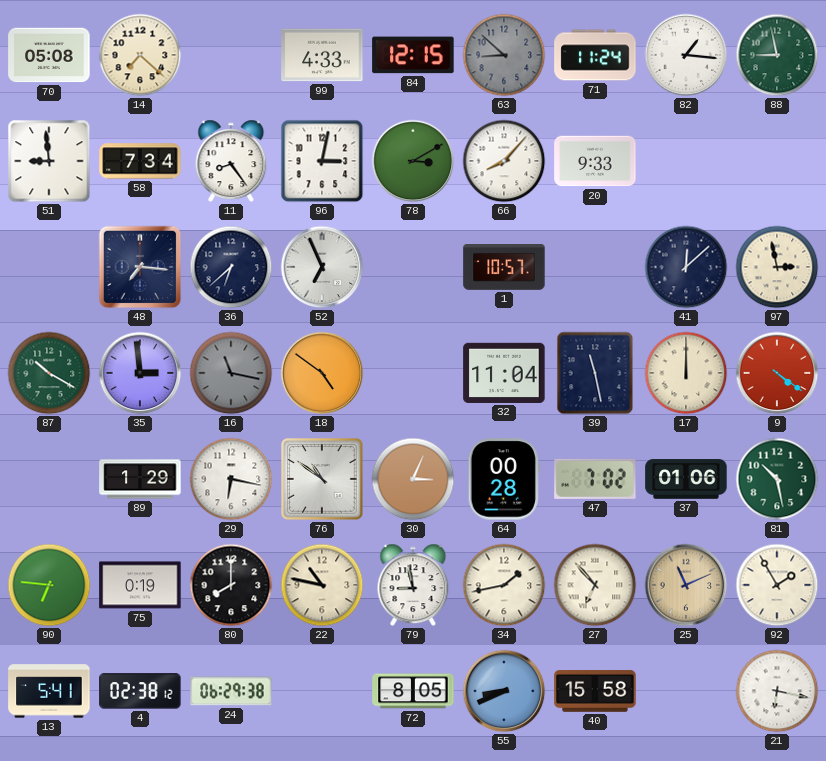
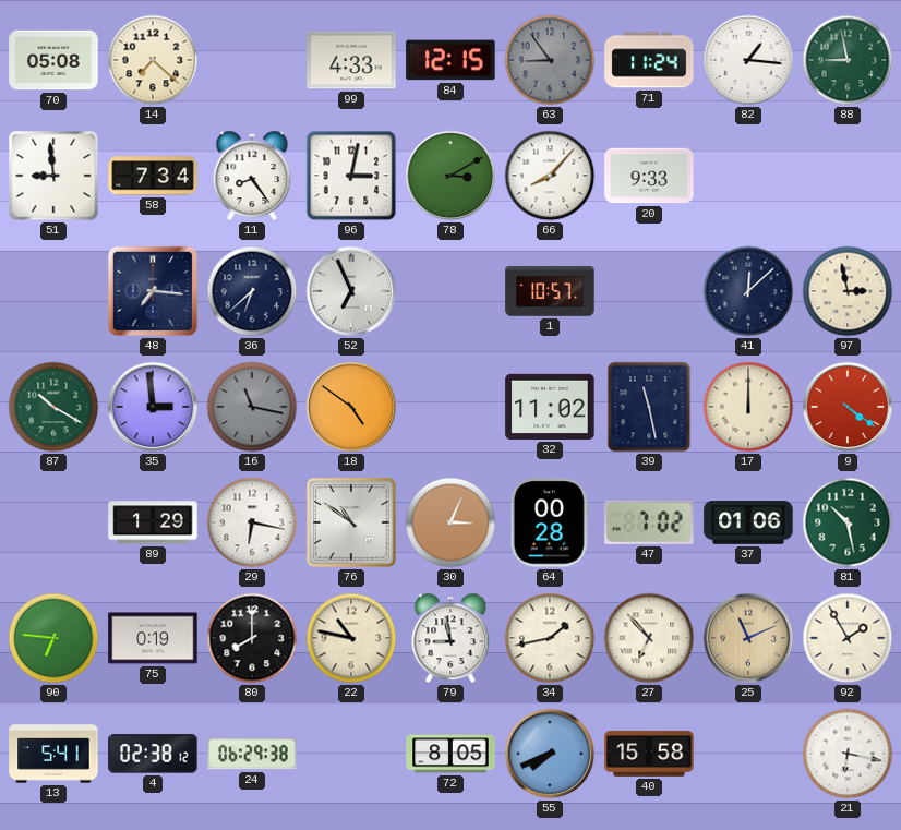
63: 8:52 -> 8:54 (550, 60)
32: 11:04 -> 11:02 (550, 407)
55: 8:41 -> 7:41 (550, 754)
